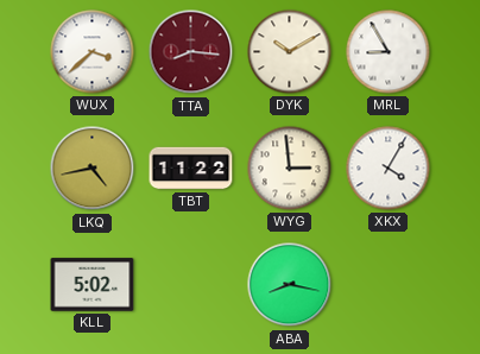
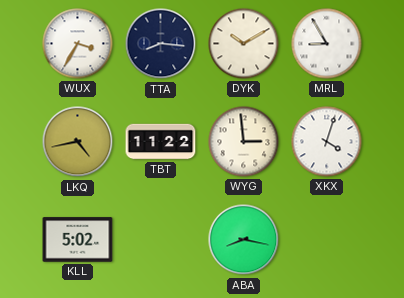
WUX: 3:38 -> 3:35 (78, 44)
TTA dial: burgundy -> navy (161, 44)
XKX: 4:05 -> 4:03 (327, 142)
